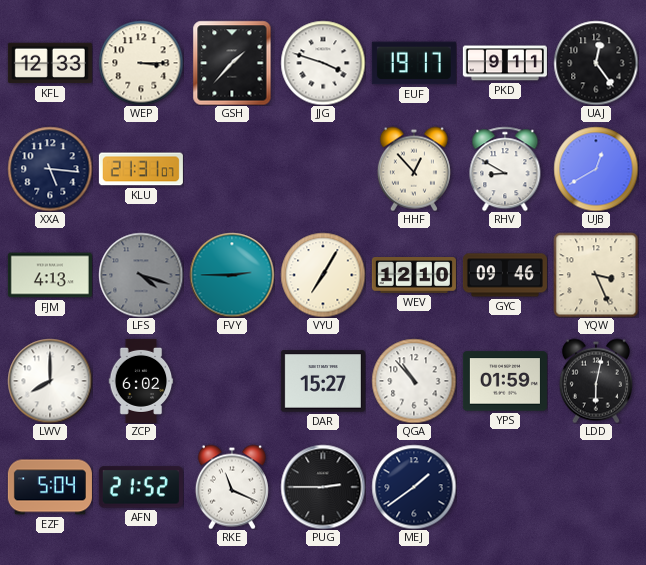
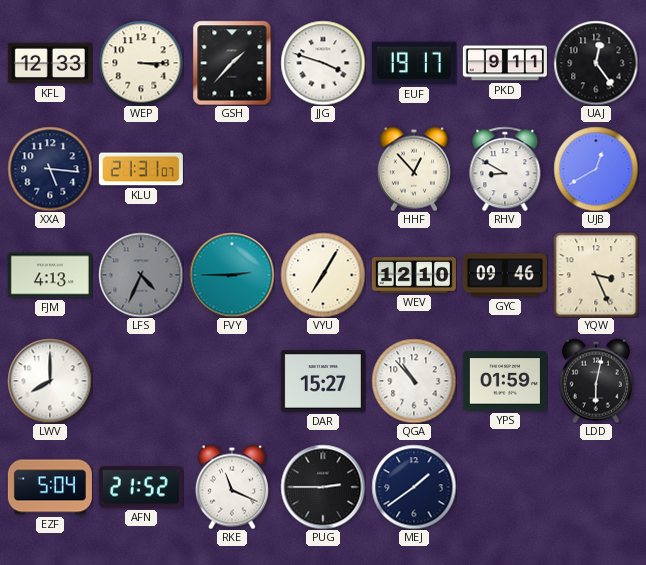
LFS: 4:18 -> 4:34 (141, 275)
ZCP: 6:02 -> none (141, 381)
